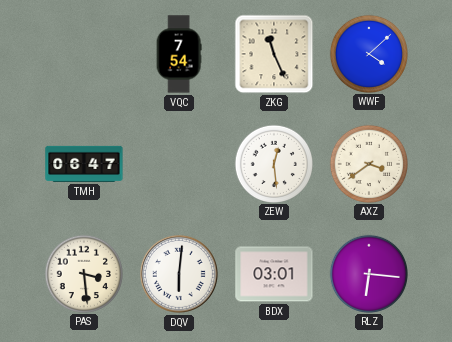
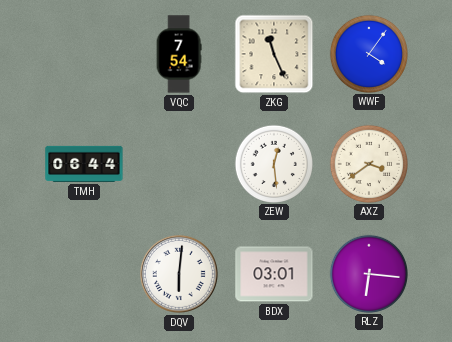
WWF: 4:08 -> 4:06 (368, 53)
TMH: 06:47 -> 06:44 (84, 164)
PAS: 3:29 -> none (83, 273)
